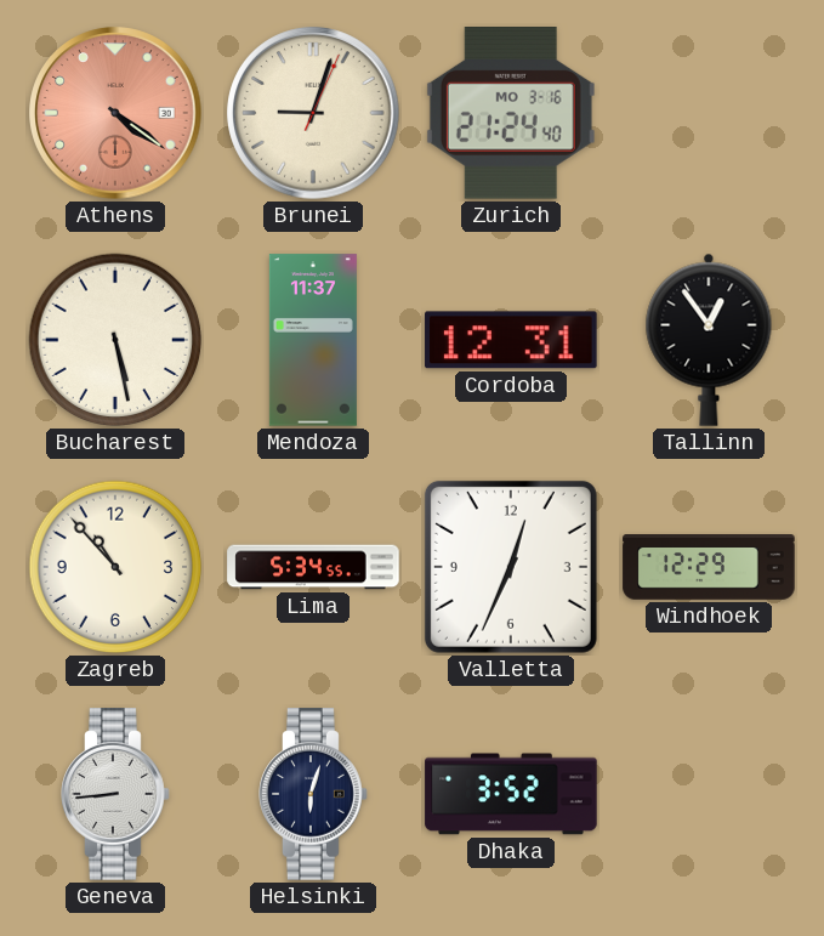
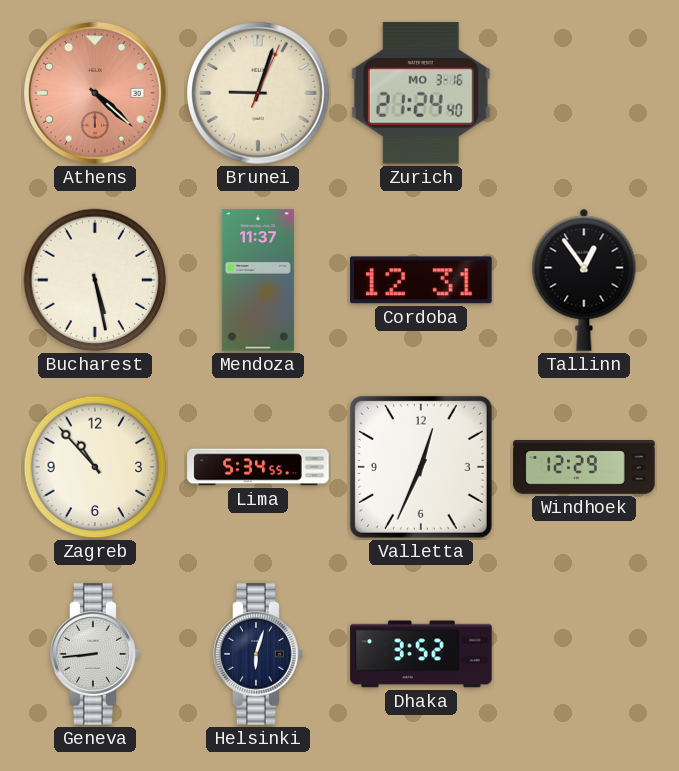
Athens: 4:21 -> 4:22 (95, 93)
